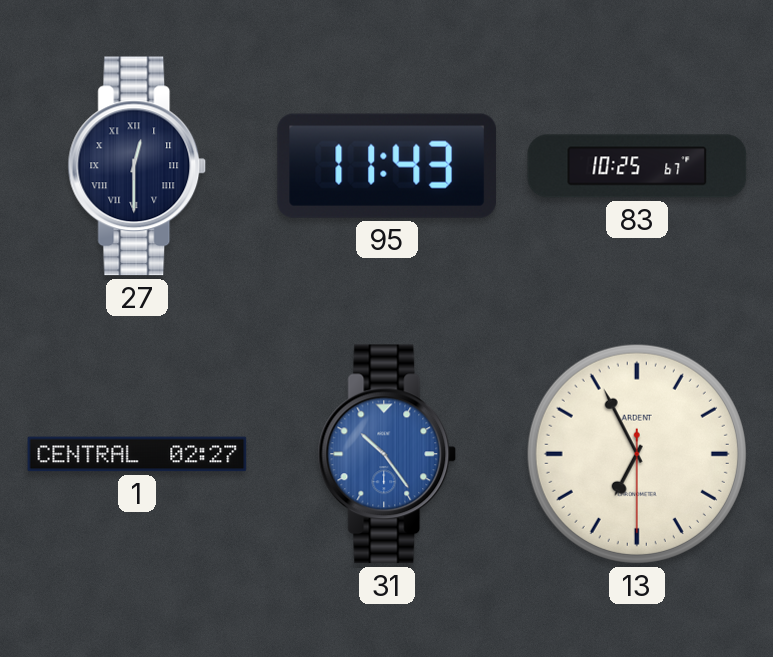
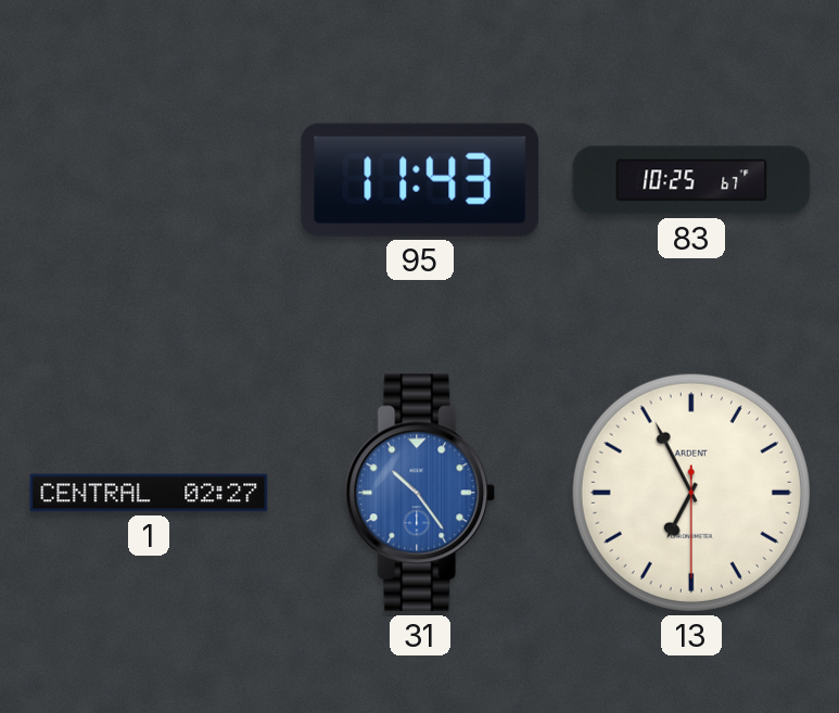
27: 12:30 -> none (137, 166)
